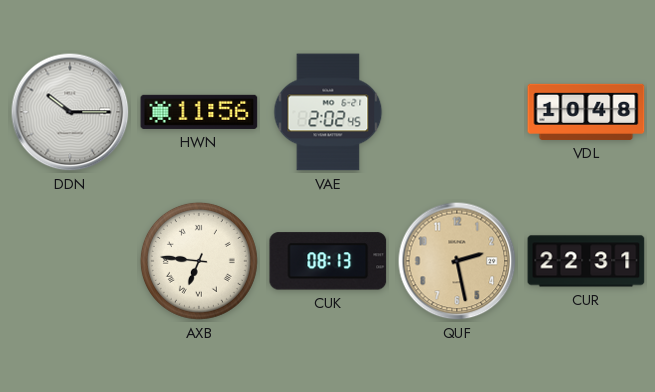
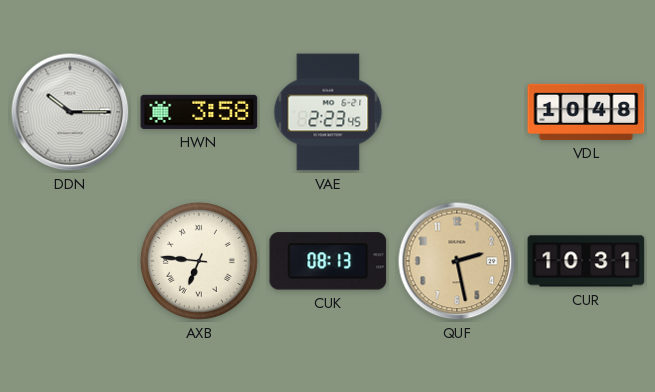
HWN: 11:56 -> 3:58 (199, 112)
VAE: 2:02 -> 2:23 (328, 112)
CUR: 22:31 -> 10:31 (586, 261)
